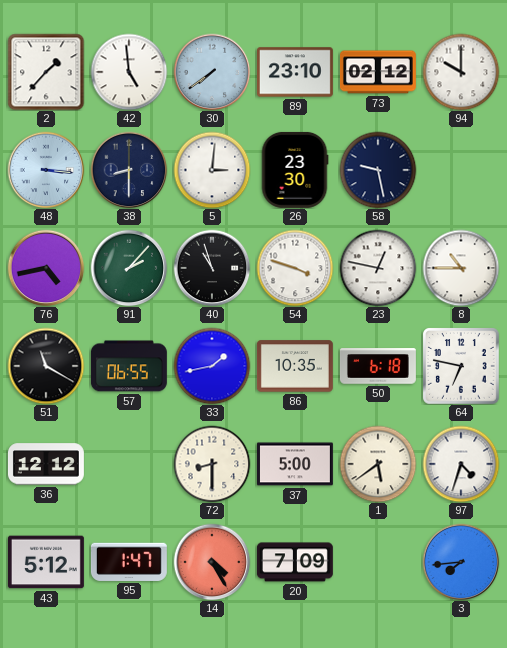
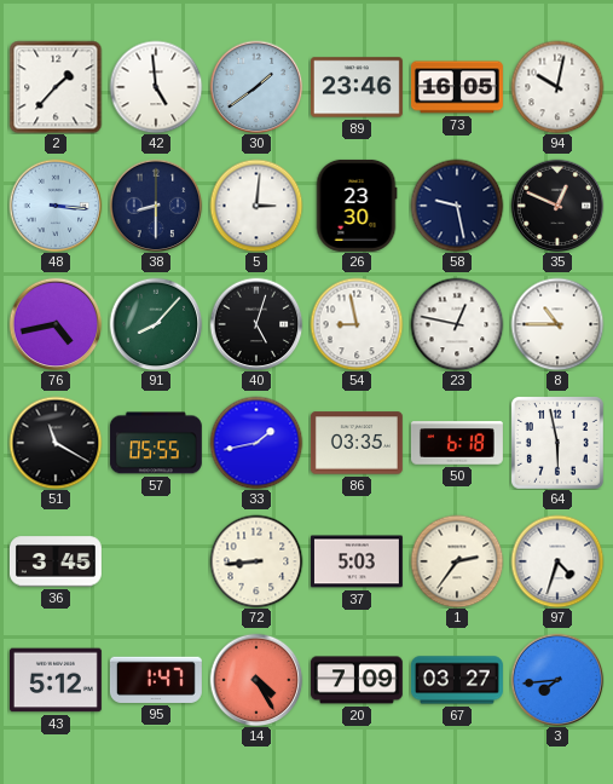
30: 7:39 -> 1:39 (256, 87)
89: 23:10 -> 23:46 (357, 87)
73: 02:12 -> 16:05 (457, 87)
94: 10:00 -> 10:02 (557, 87)
35: none -> 12:49 (557, 206)
91: 2:07 -> 8:07 (156, 324)
40: 10:57 -> 5:03 (256, 324)
54: 3:48 -> 8:58 (357, 324)
57: 06:55 -> 05:55 (156, 443)
86: 10:35 -> 03:35 (357, 443)
64: 6:47 -> 5:58 (557, 443)
36: 12:12 -> 3:45 (56, 561)
72: 8:30 -> 8:44 (256, 561)
37: 5:00 -> 5:03 (357, 561)
1: 5:39 -> 2:36 (457, 561)
67: none -> 03:27 (457, 680)
